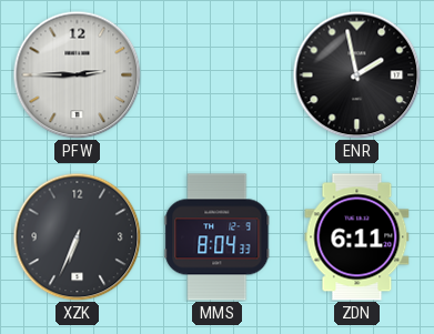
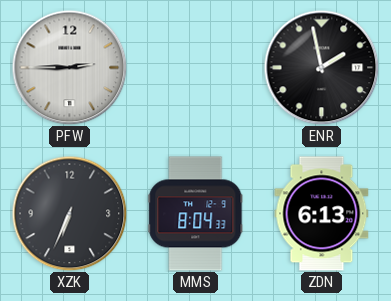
ZDN: 6:11 -> 6:13 (322, 214)
